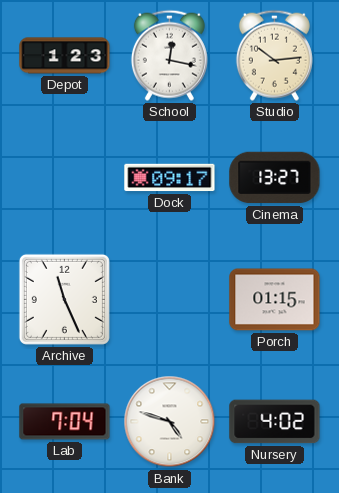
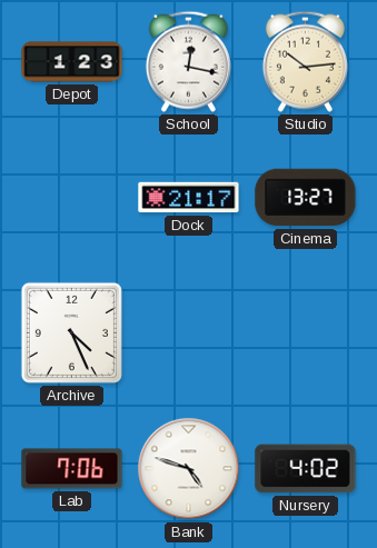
Dock: 09:17 -> 21:17 (189, 198)
Archive: 11:26 -> 4:26 (71, 332)
Porch: 01:15 -> none (275, 300)
Lab: 7:04 -> 7:06 (72, 469)
